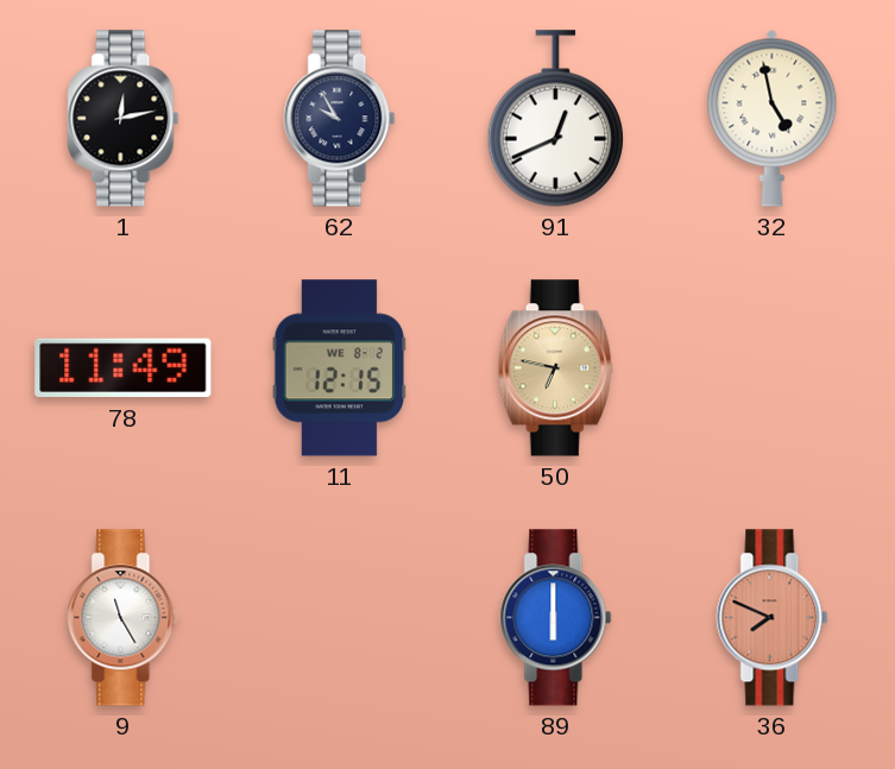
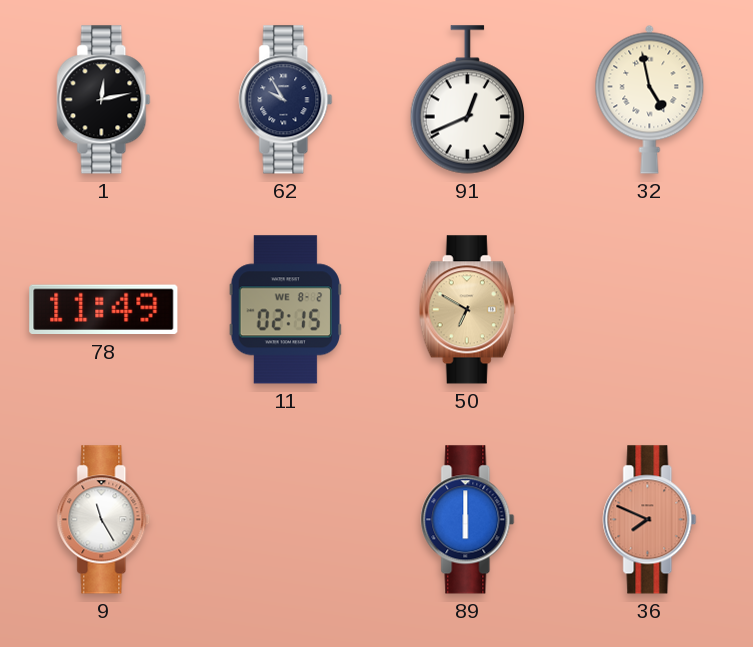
11: 12:15 -> 02:15 (285, 310)
50: 6:47 -> 6:50 (467, 310)
